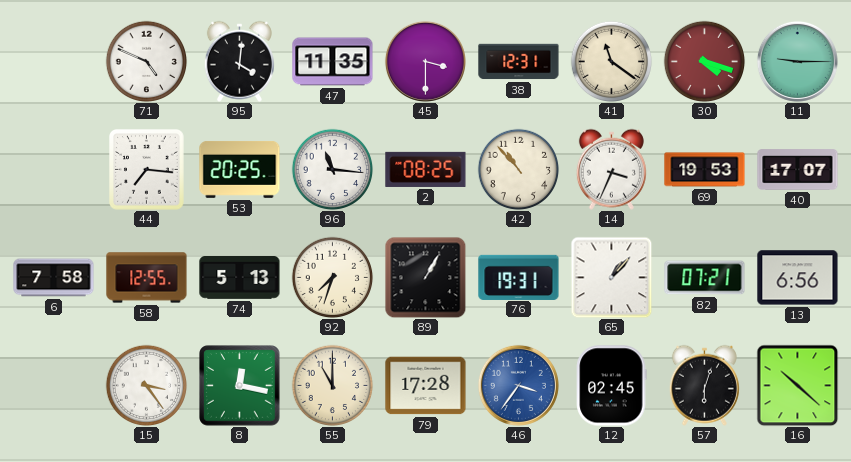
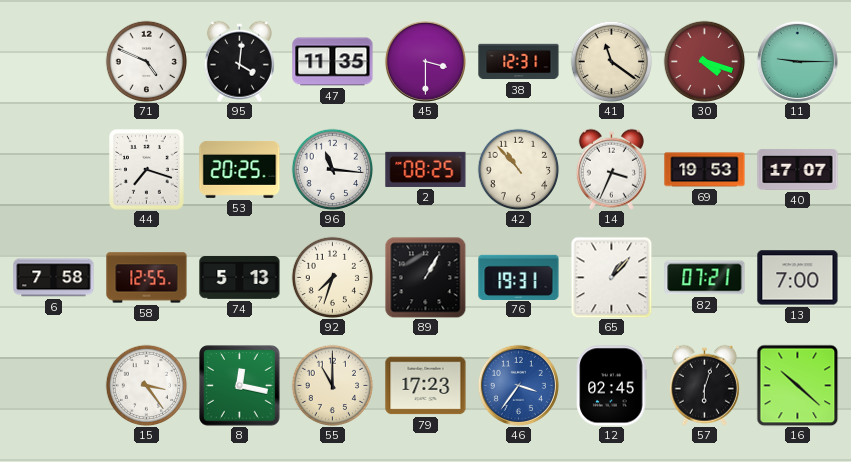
44: 7:16 -> 7:18 (147, 170)
13: 6:56 -> 7:00 (798, 278)
79: 17:28 -> 17:23 (426, 386)
